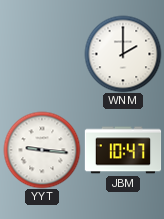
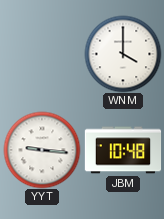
WNM: 2:00 -> 4:00 (123, 54)
JBM: 10:47 -> 10:48 (123, 150)
